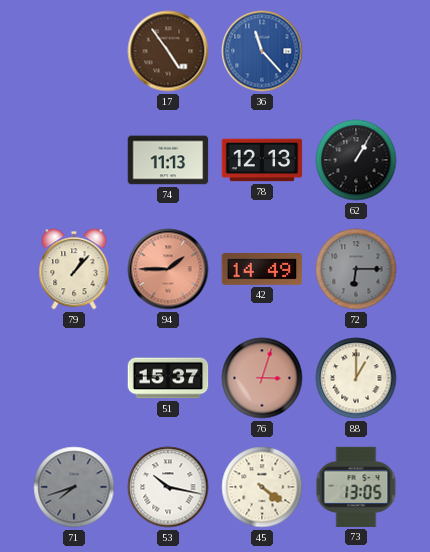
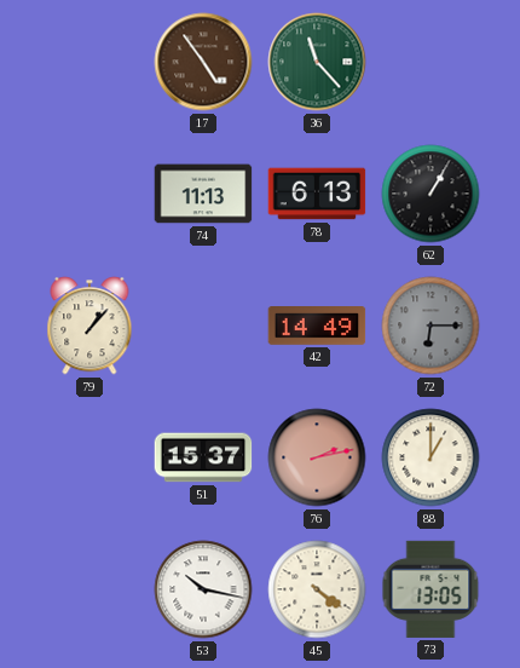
36 dial: blue -> green (317, 62)
78: 12:13 -> 6:13 (317, 194)
94: 1:45 -> none (168, 269)
76: 3:03 -> 2:13 (317, 457)
71: 7:42 -> none (74, 487)
